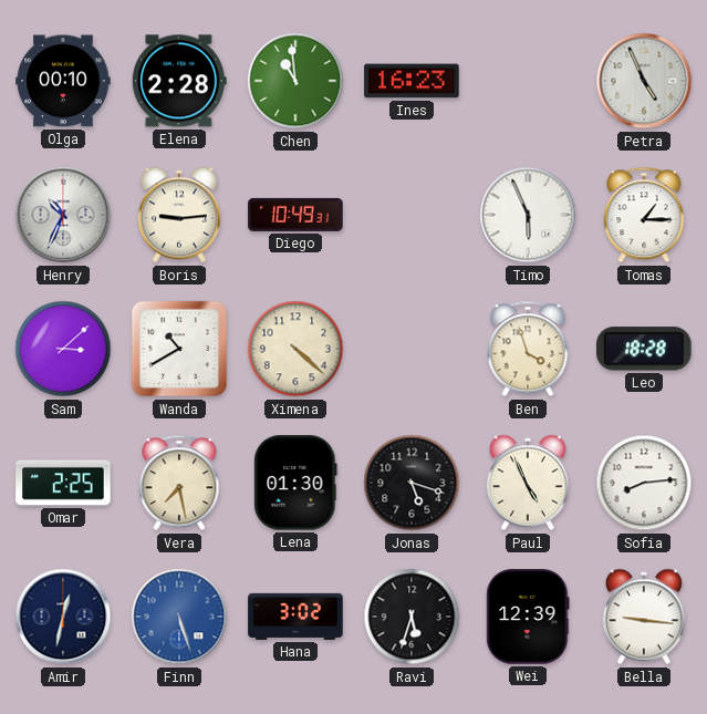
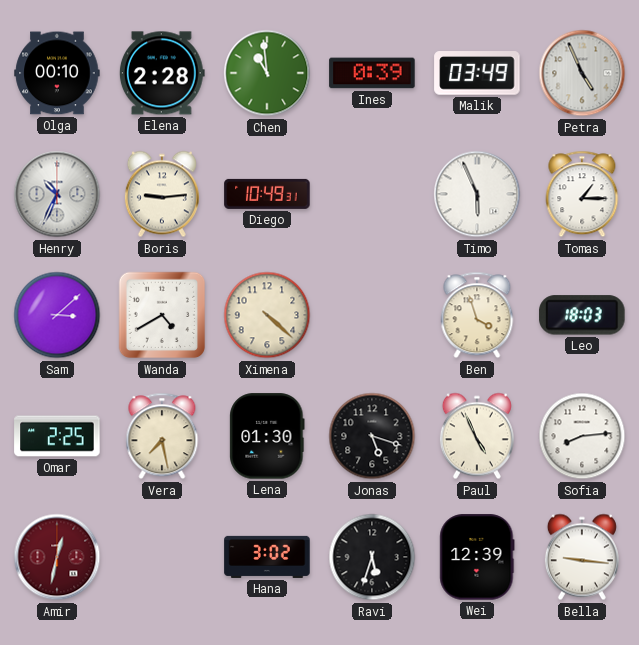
Ines: 16:23 -> 0:39 (372, 73)
Malik: none -> 03:49 (477, 73)
Wanda: 10:40 -> 4:40 (162, 315)
Leo: 18:28 -> 18:03 (582, 315)
Amir dial: navy -> burgundy (57, 557)
Finn: 5:27 -> none (179, 617)
